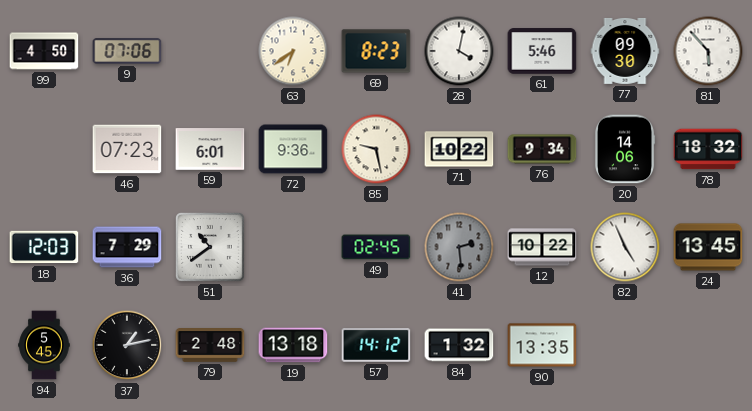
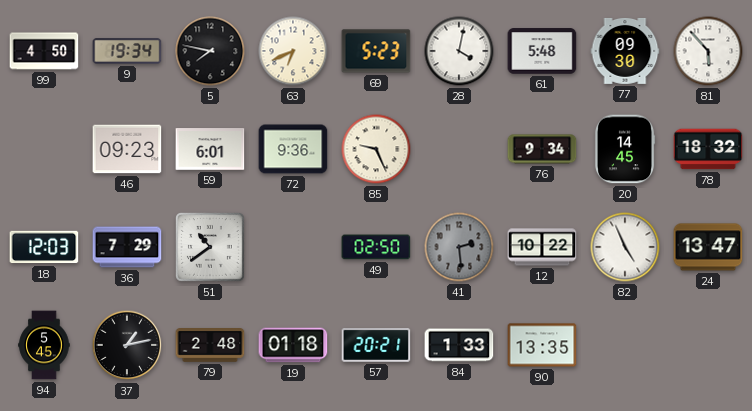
9: 07:06 -> 19:34 (127, 51)
5: none -> 7:47 (210, 51)
63: 6:39 -> 6:41 (293, 51)
69: 8:23 -> 5:23 (376, 51)
61: 5:46 -> 5:48 (542, 51)
46: 07:23 -> 09:23 (127, 149)
85: 9:28 -> 9:26 (376, 149)
71: 10:22 -> none (459, 149)
20: 14:06 -> 14:45 (625, 149)
49: 02:45 -> 02:50 (376, 247)
24: 13:45 -> 13:47 (708, 247)
19: 13:18 -> 01:18 (293, 345)
57: 14:12 -> 20:21 (376, 346)
84: 1:32 -> 1:33 (459, 345)
